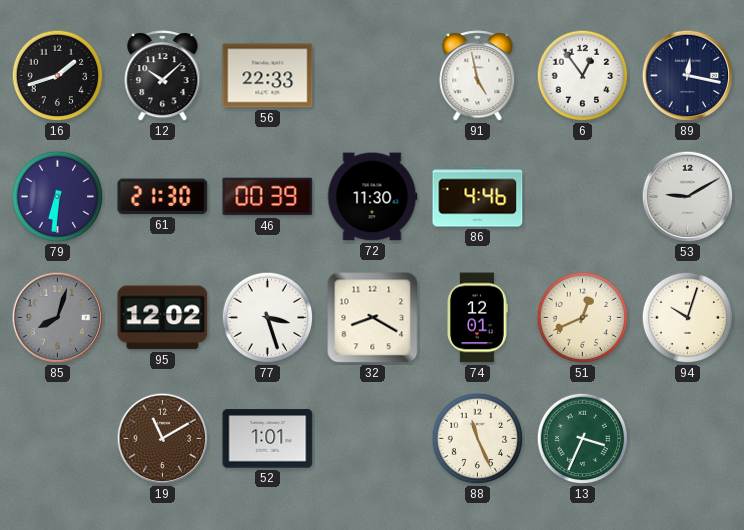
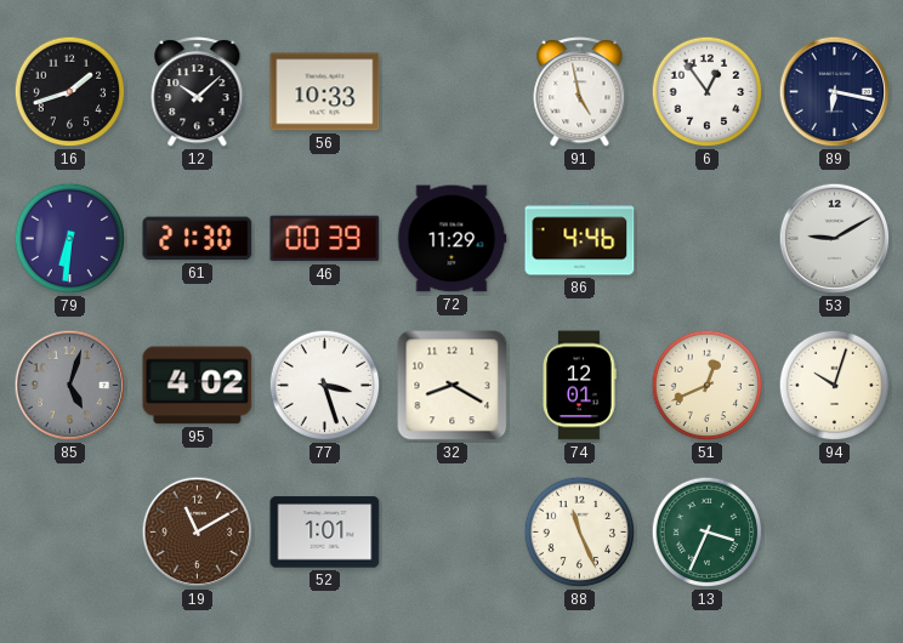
56: 22:33 -> 10:33 (325, 92)
89: 12:17 -> 6:17 (835, 92)
72: 11:30 -> 11:29 (451, 239)
85: 8:03 -> 5:03 (70, 386)
95: 12:02 -> 4:02 (198, 386)
